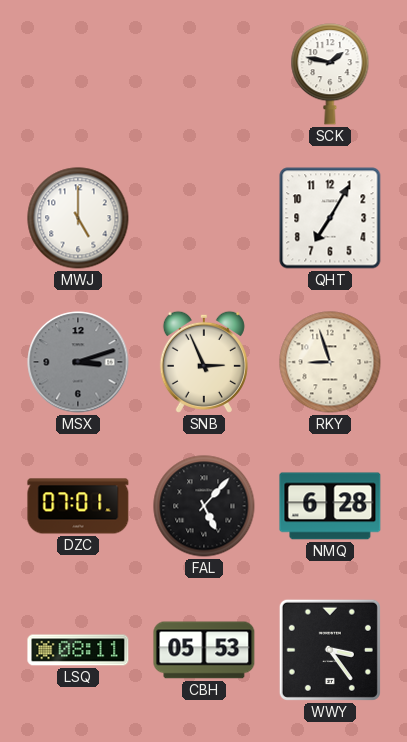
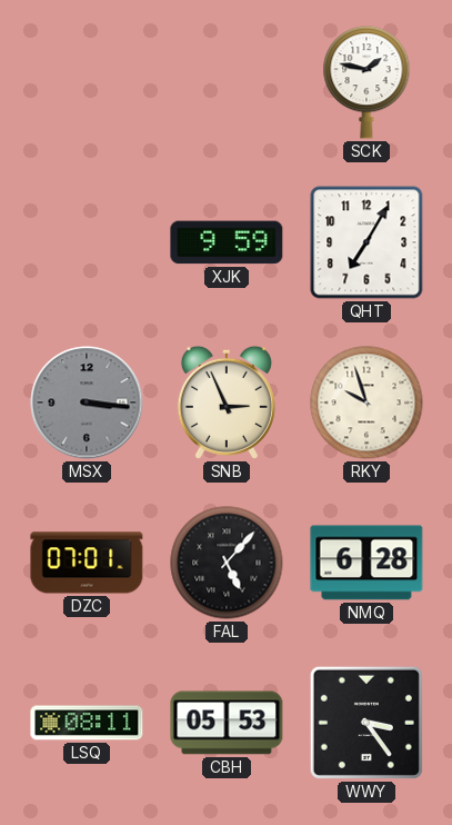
MWJ: 5:00 -> none (78, 218)
XJK: none -> 9:59 (227, 242)
MSX: 3:12 -> 3:16 (87, 402)
RKY: 8:57 -> 9:57 (366, 402)
